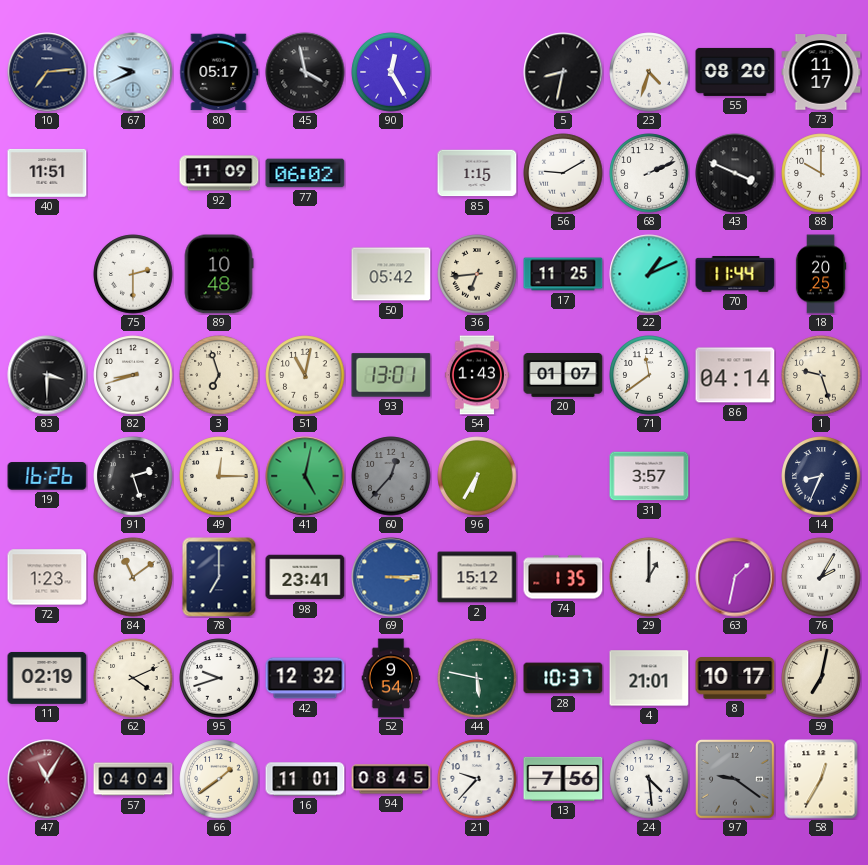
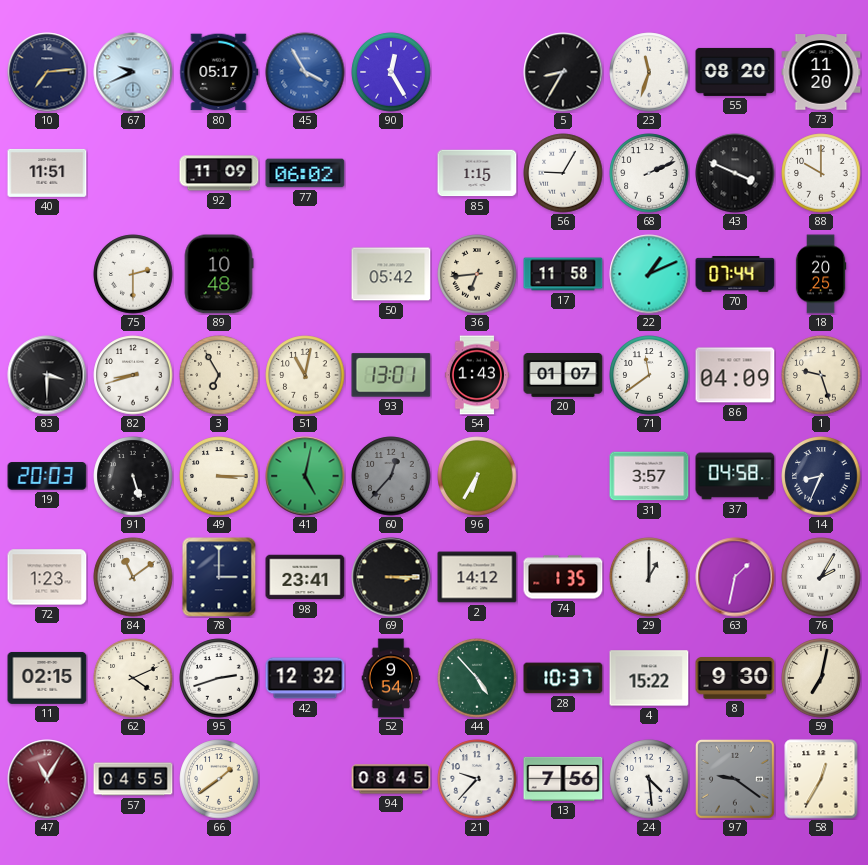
45: 3:58 -> 3:55 (305, 72)
45 dial: black -> blue (305, 72)
5: 8:32 -> 8:35 (563, 72)
23: 4:33 -> 11:33 (649, 72)
73: 11:17 -> 11:20 (821, 72)
56: 9:10 -> 9:05 (563, 173)
17: 11:25 -> 11:58 (563, 274)
70: 11:44 -> 07:44 (735, 274)
3: 6:57 -> 6:55 (219, 375)
86: 04:14 -> 04:09 (735, 375)
19: 16:26 -> 20:03 (47, 476)
91: 2:27 -> 5:27 (133, 476)
49: 12:15 -> 3:15 (219, 476)
37: none -> 04:58 (735, 476)
78: 7:00 -> 3:00 (219, 577)
69 dial: blue -> black (391, 577)
2: 15:12 -> 14:12 (477, 577)
11: 02:19 -> 02:15 (47, 678)
95: 9:42 -> 2:42 (219, 678)
44: 5:47 -> 4:53 (477, 678)
4: 21:01 -> 15:22 (649, 678)
8: 10:17 -> 9:30 (735, 679)
57: 04:04 -> 04:55 (133, 779)
16: 11:01 -> none (305, 779)
